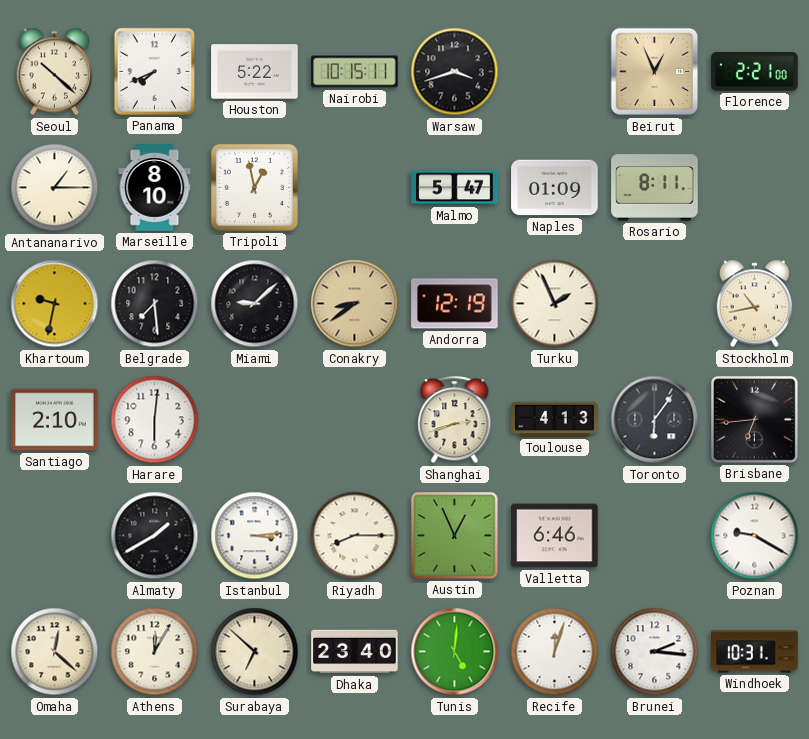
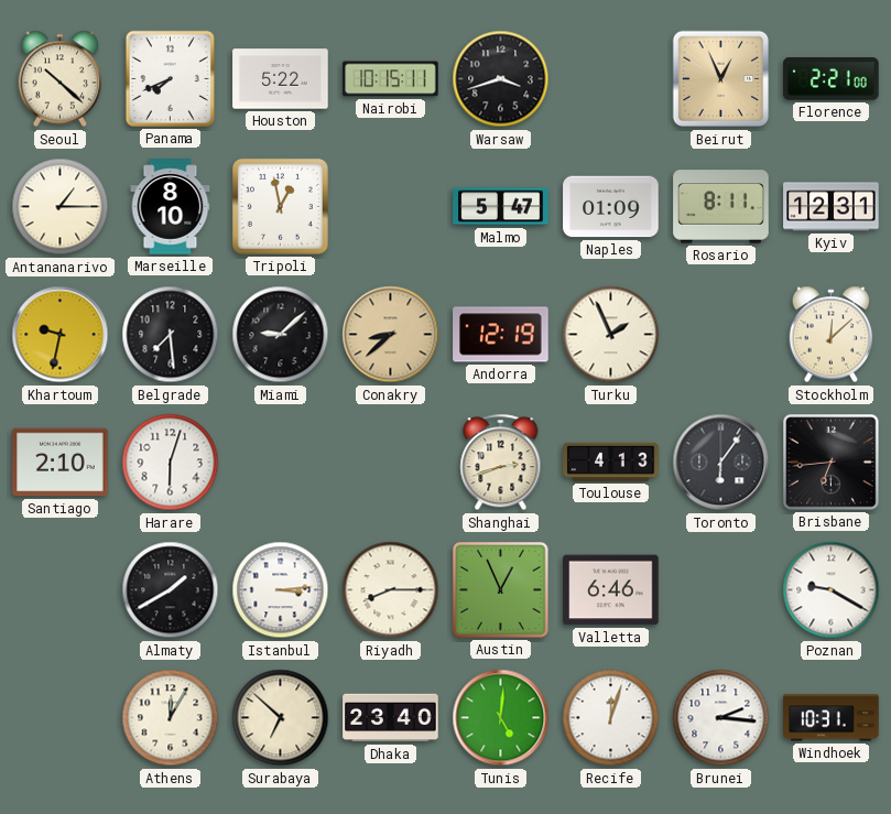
Kyiv: none -> 12:31 (832, 207)
Conakry: 8:39 -> 8:38 (391, 335)
Stockholm: 10:43 -> 12:08 (832, 335)
Harare: 6:01 -> 6:03 (171, 463)
Omaha: 12:22 -> none (55, 652)
